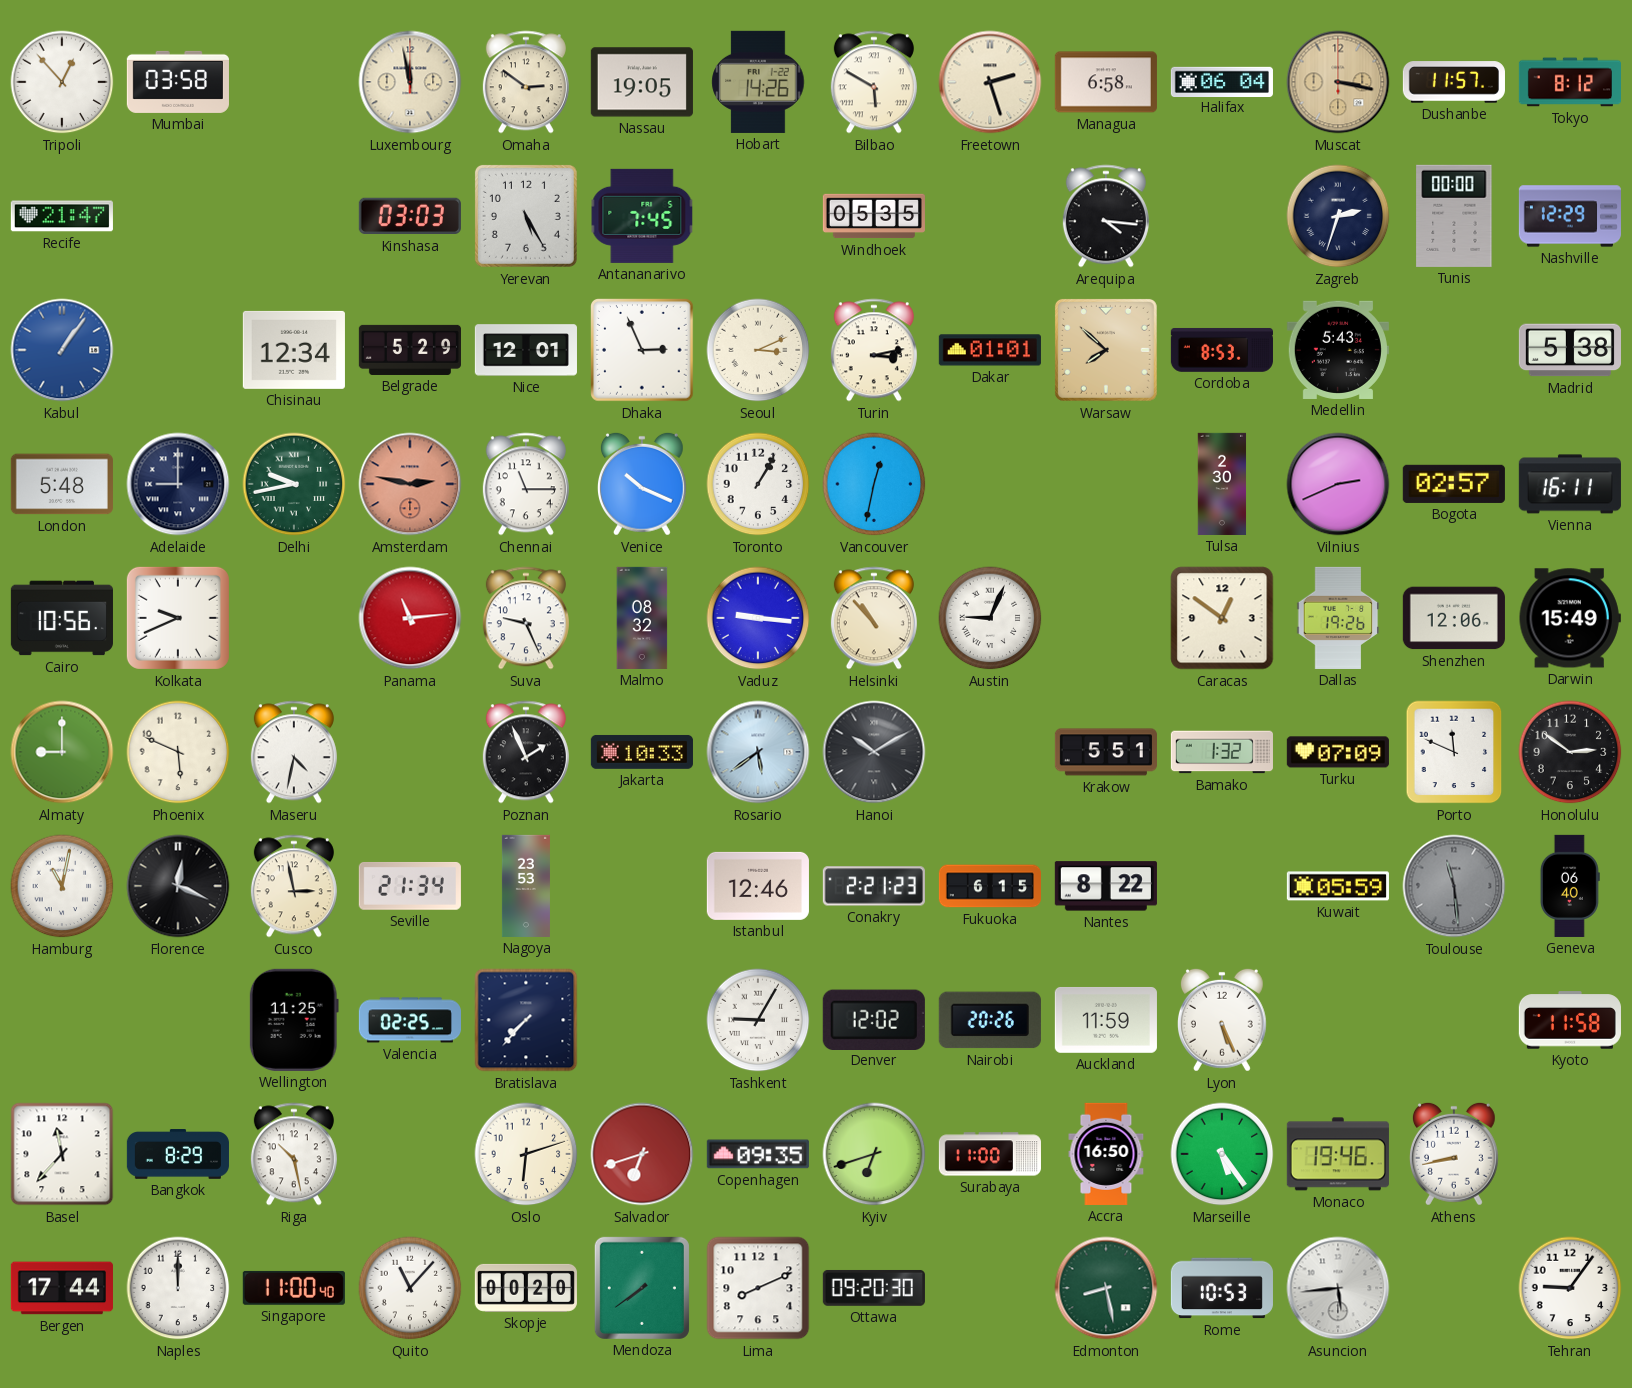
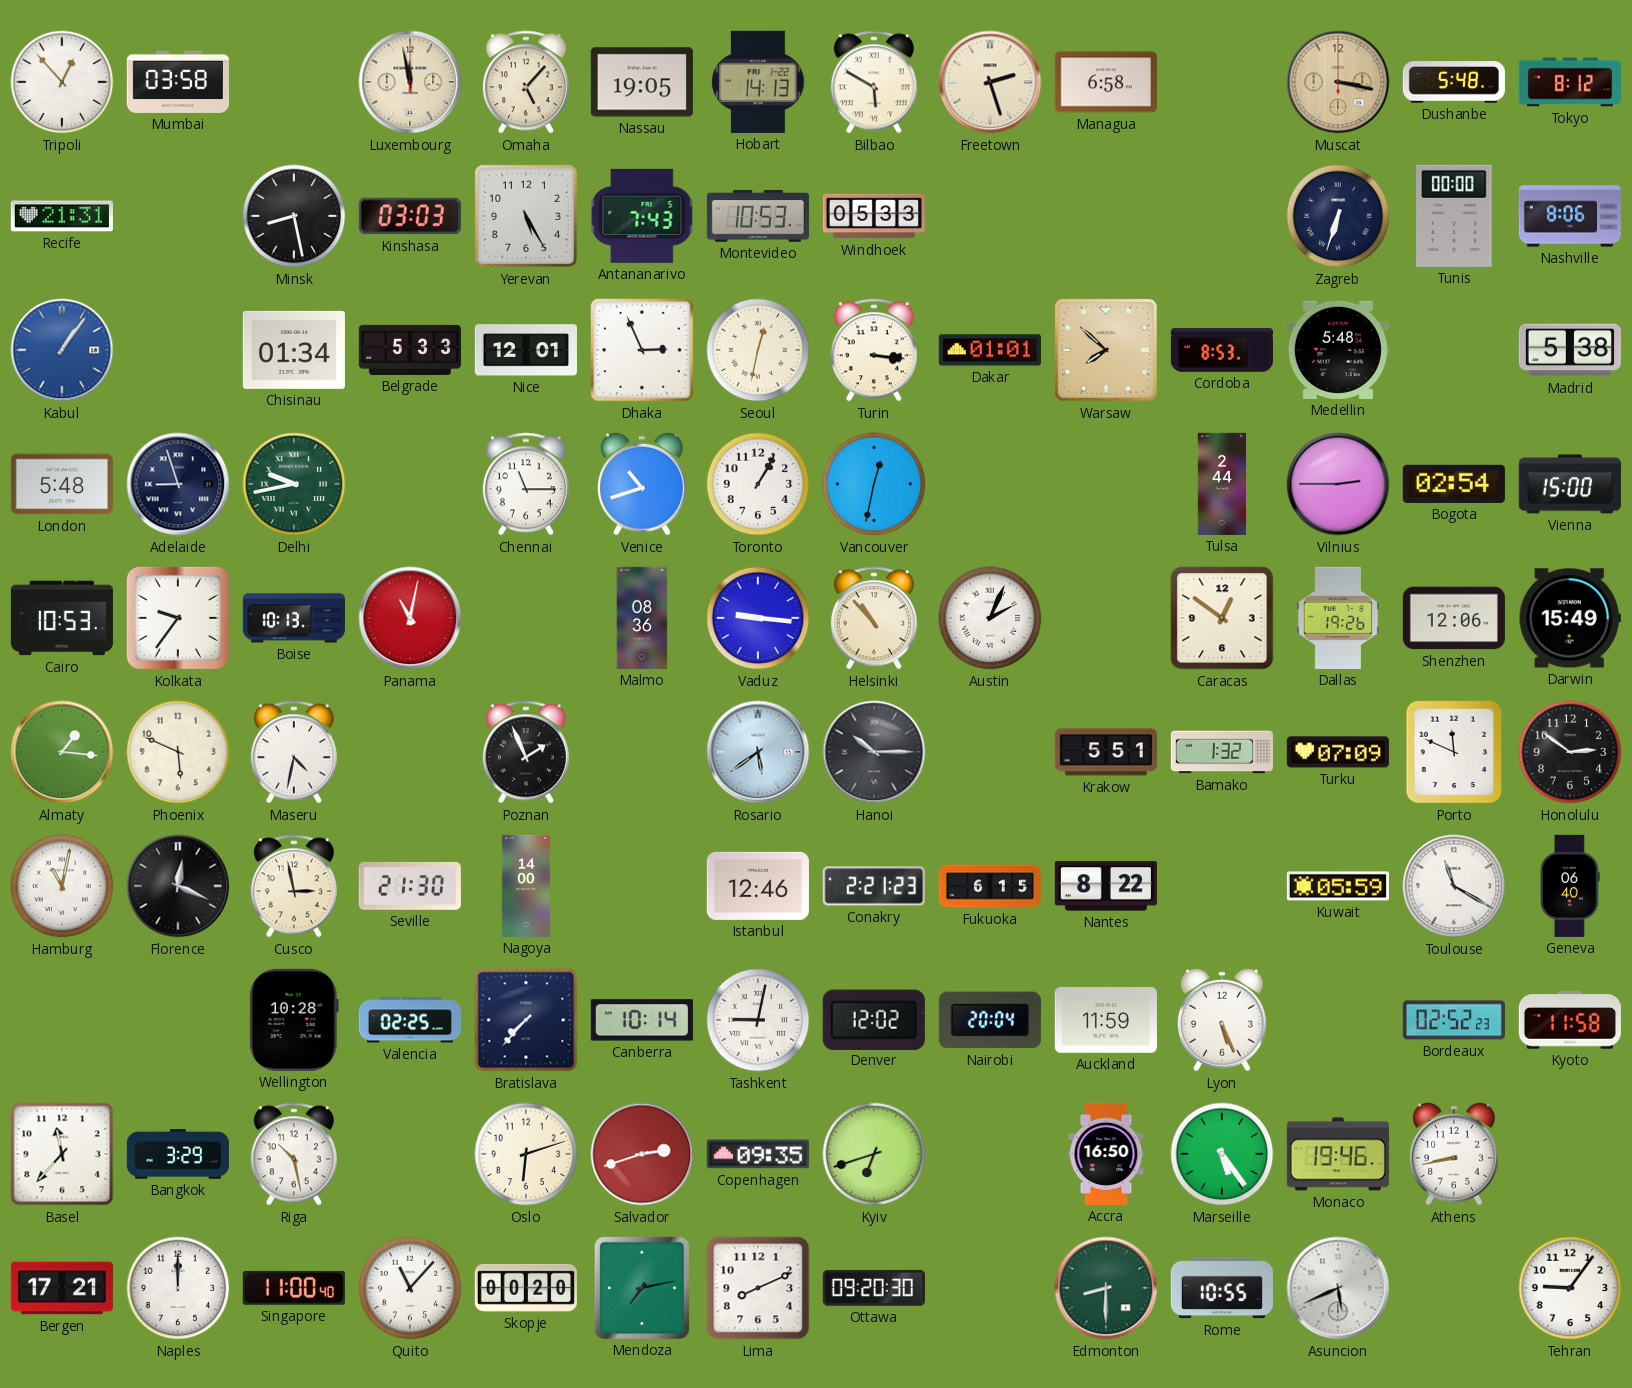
Omaha: 2:51 -> 5:07 (526, 82)
Hobart: 14:26 -> 14:13 (758, 82)
Halifax: 06:04 -> none (1222, 81)
Dushanbe: 11:57 -> 5:48 (1454, 82)
Recife: 21:47 -> 21:31 (62, 216)
Minsk: none -> 8:28 (294, 216)
Antananarivo: 7:45 -> 7:43 (642, 216)
Montevideo: none -> 10:53 (758, 217)
Windhoek: 05:35 -> 05:33 (874, 216)
Arequipa: 4:16 -> none (1106, 216)
Zagreb: 2:33 -> 6:33 (1338, 216)
Nashville: 12:29 -> 8:06 (1570, 216)
Chisinau: 12:34 -> 01:34 (294, 350)
Belgrade: 5:29 -> 5:33 (410, 350)
Seoul: 3:11 -> 12:32 (758, 350)
Turin: 3:13 -> 3:16 (874, 350)
Medellin: 5:43 -> 5:48 (1338, 350)
Adelaide: 9:00 -> 8:57 (178, 484)
Amsterdam: 2:47 -> none (410, 484)
Venice: 10:19 -> 10:42 (642, 484)
Tulsa: 2:30 -> 2:44 (1222, 484)
Vilnius: 2:41 -> 2:45 (1338, 484)
Bogota: 02:57 -> 02:54 (1454, 484)
Vienna: 16:11 -> 15:00 (1570, 484)
Cairo: 10:56 -> 10:53 (62, 618)
Kolkata: 9:41 -> 9:36 (178, 618)
Boise: none -> 10:13 (294, 618)
Panama: 11:14 -> 11:02 (410, 618)
Suva: 9:26 -> none (526, 618)
Malmo: 08:32 -> 08:36 (642, 618)
Austin: 9:04 -> 2:04 (990, 618)
Almaty: 9:00 -> 1:16 (62, 752)
Jakarta: 10:33 -> none (642, 752)
Hanoi: 10:10 -> 10:15 (874, 752)
Seville: 21:34 -> 21:30 (410, 886)
Nagoya: 23:53 -> 14:00 (526, 886)
Toulouse: 11:29 -> 11:20 (1454, 886)
Toulouse dial: grey -> white (1454, 886)
Wellington: 11:25 -> 10:28 (294, 1020)
Canberra: none -> 10:14 (642, 1020)
Tashkent: 9:05 -> 9:02 (758, 1020)
Nairobi: 20:26 -> 20:04 (990, 1020)
Bordeaux: none -> 02:52 (1454, 1020)
Bangkok: 8:29 -> 3:29 (178, 1154)
Salvador: 6:42 -> 2:42 (642, 1154)
Surabaya: 11:00 -> none (990, 1154)
Bergen: 17:44 -> 17:21 (62, 1288)
Mendoza: 7:39 -> 7:13 (642, 1288)
Edmonton: 8:28 -> 8:30 (1106, 1288)
Rome: 10:53 -> 10:55 (1222, 1288)
Asuncion: 5:44 -> 5:41 (1338, 1288)
